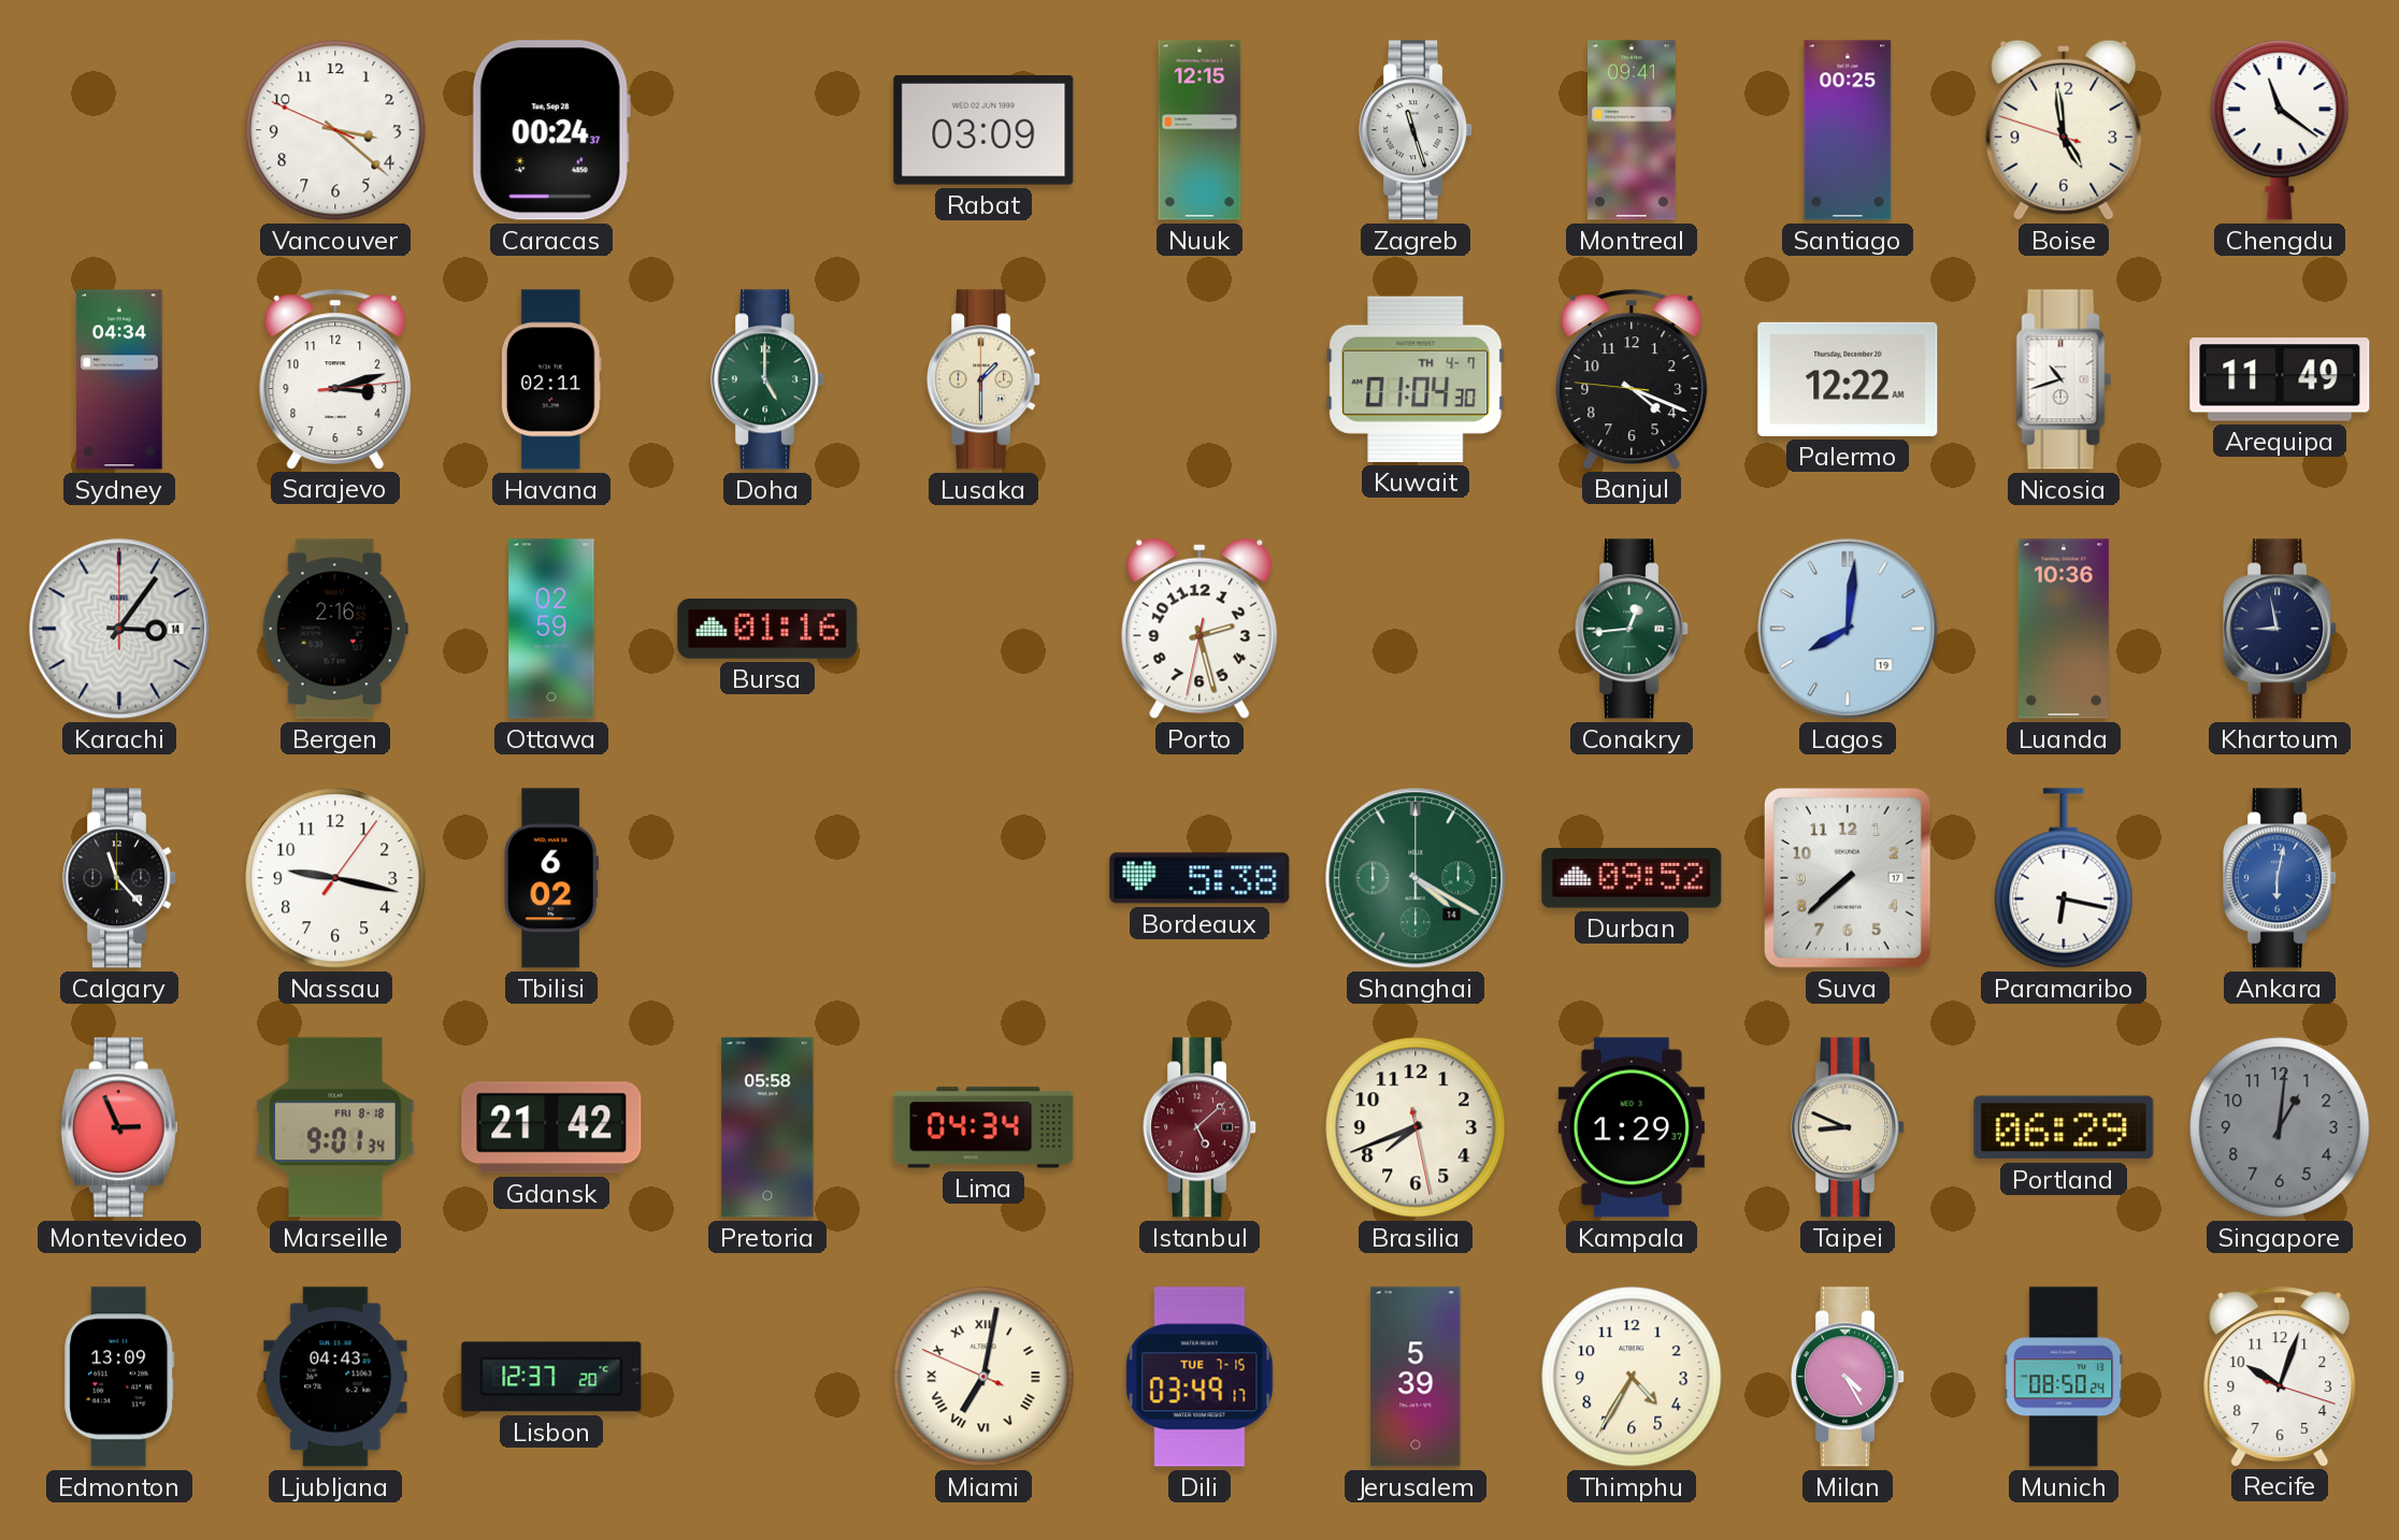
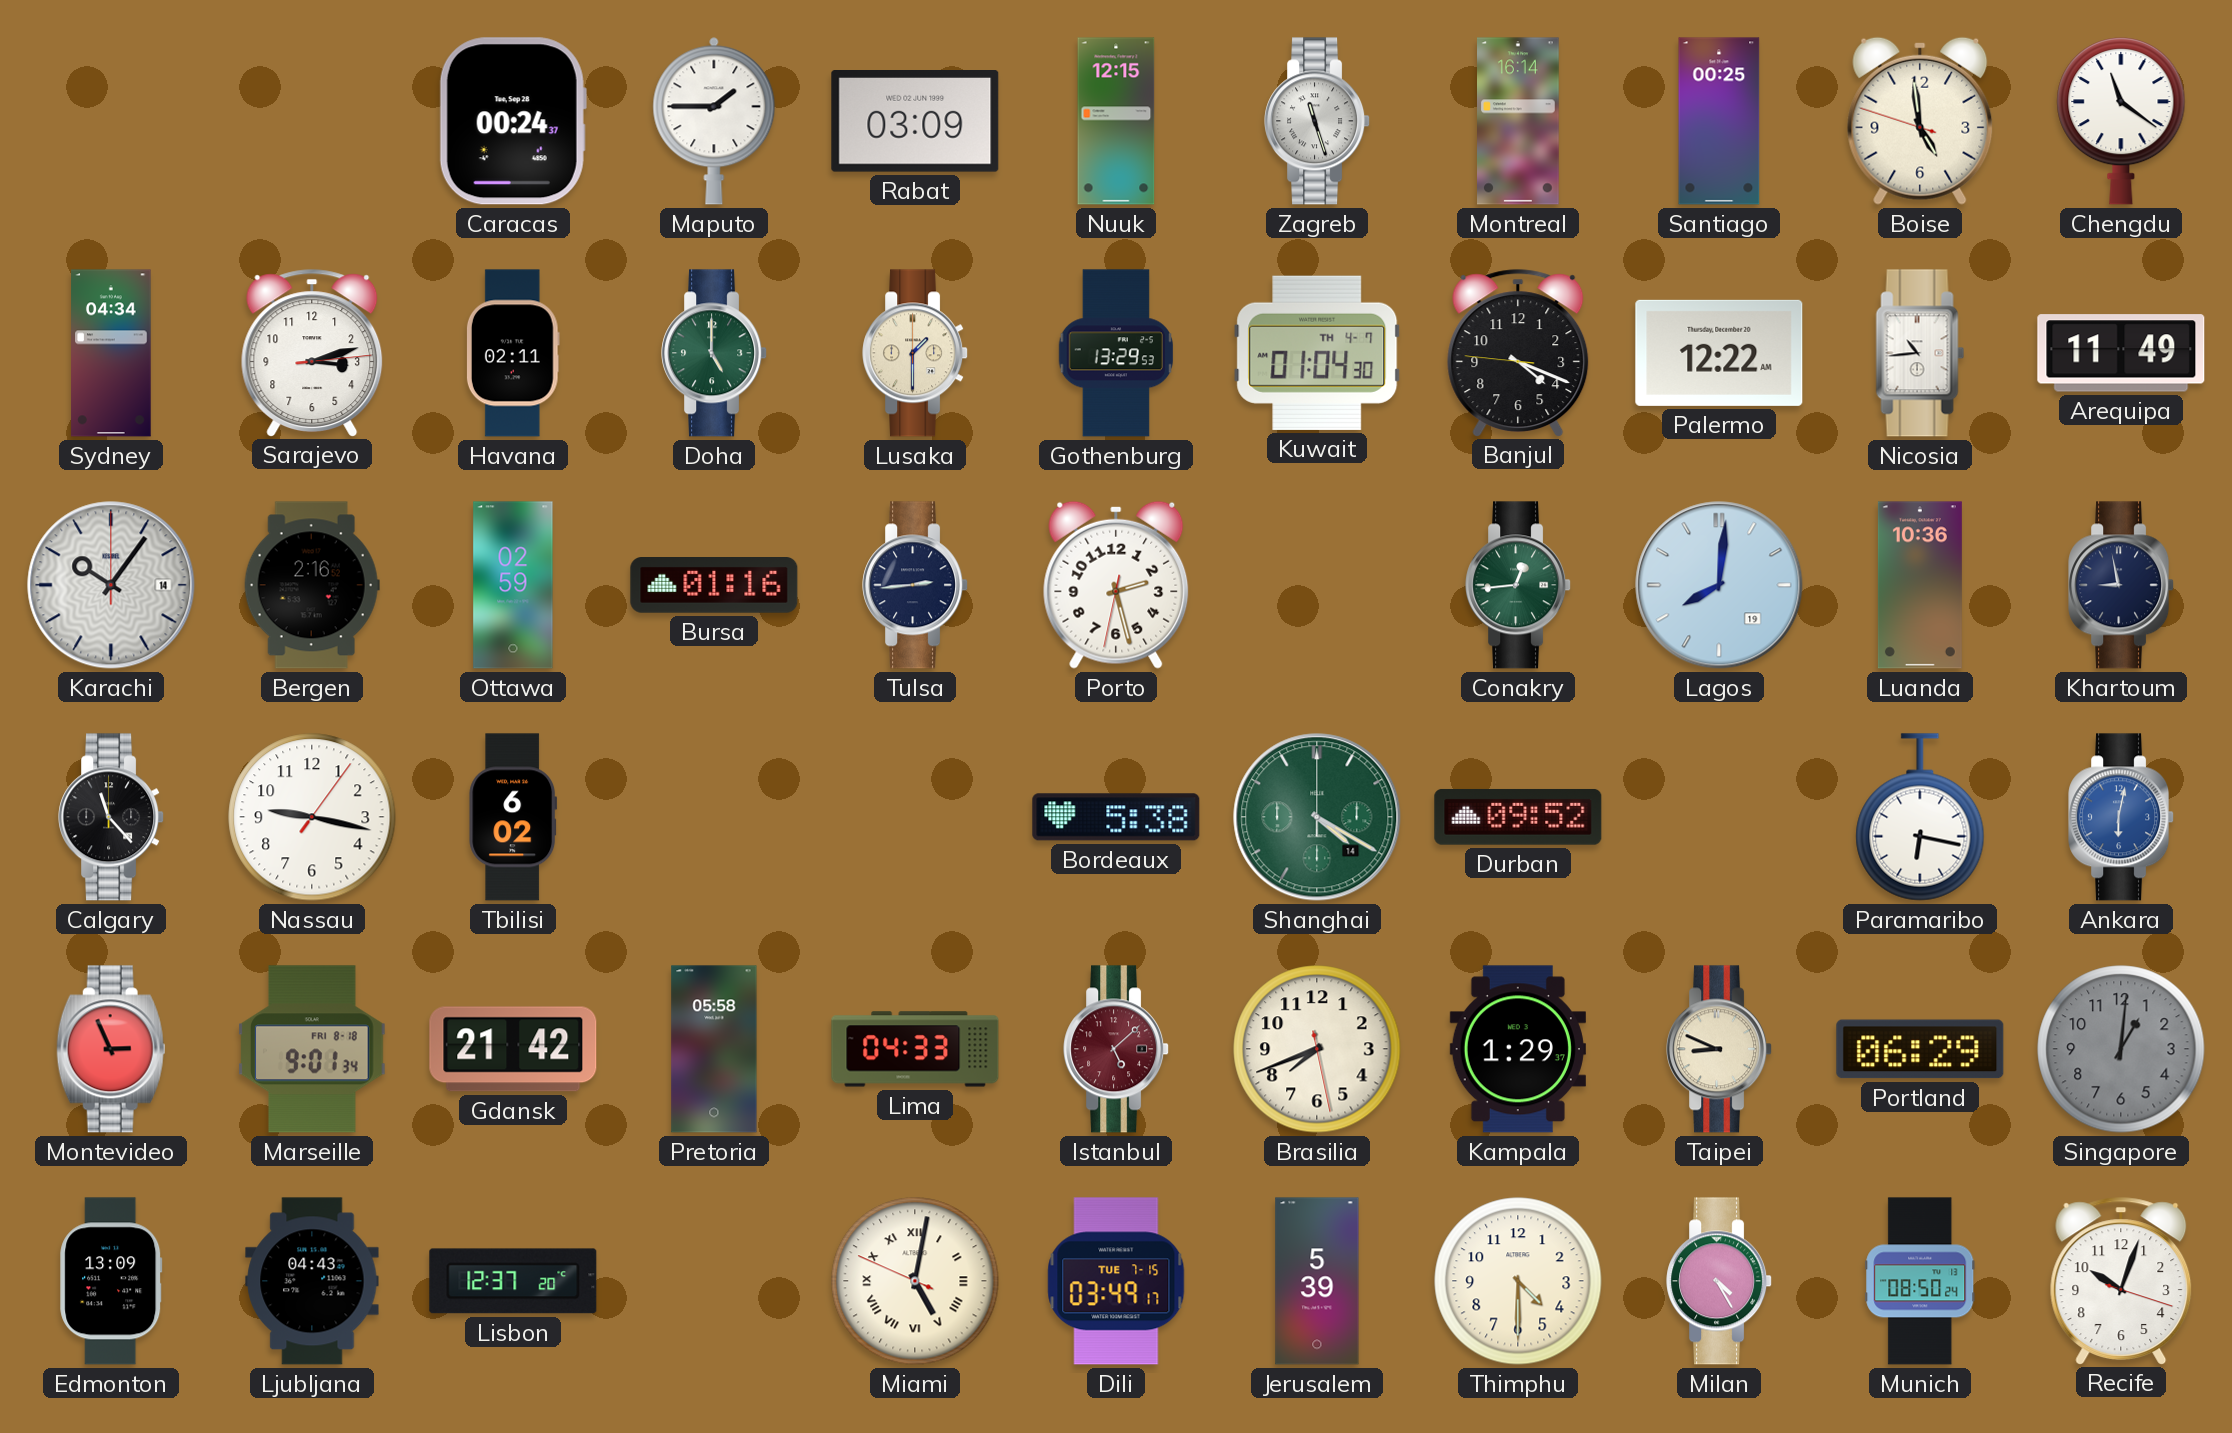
Vancouver: 3:21 -> none (335, 130)
Maputo: none -> 1:45 (714, 121)
Montreal: 09:41 -> 16:14 (1519, 121)
Gothenburg: none -> 13:29 (1115, 353)
Nicosia: 10:42 -> 10:44 (1920, 353)
Karachi: 3:06 -> 10:06 (111, 585)
Tulsa: none -> 2:44 (916, 585)
Suva: 7:38 -> none (1848, 878)
Lima: 04:34 -> 04:33 (915, 1049)
Miami: 7:01 -> 5:01 (915, 1281)
Thimphu: 4:35 -> 4:30 (1518, 1281)
